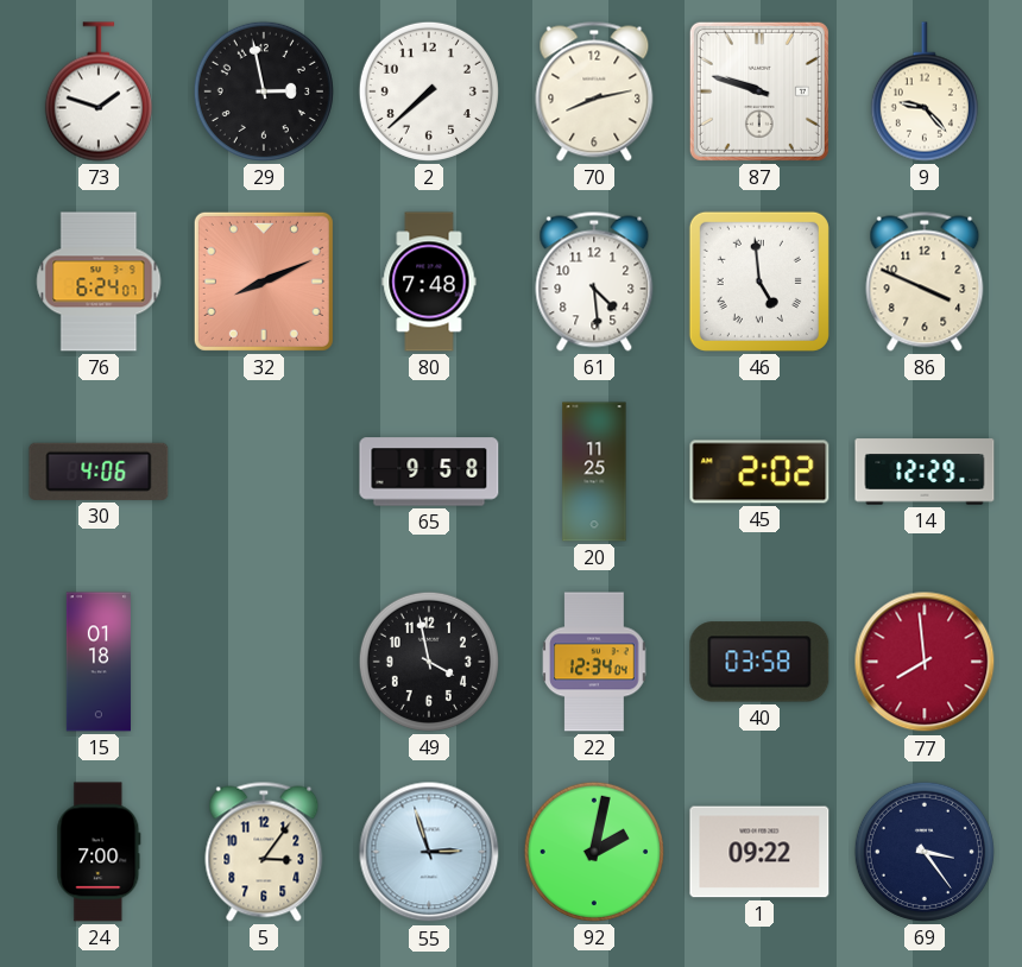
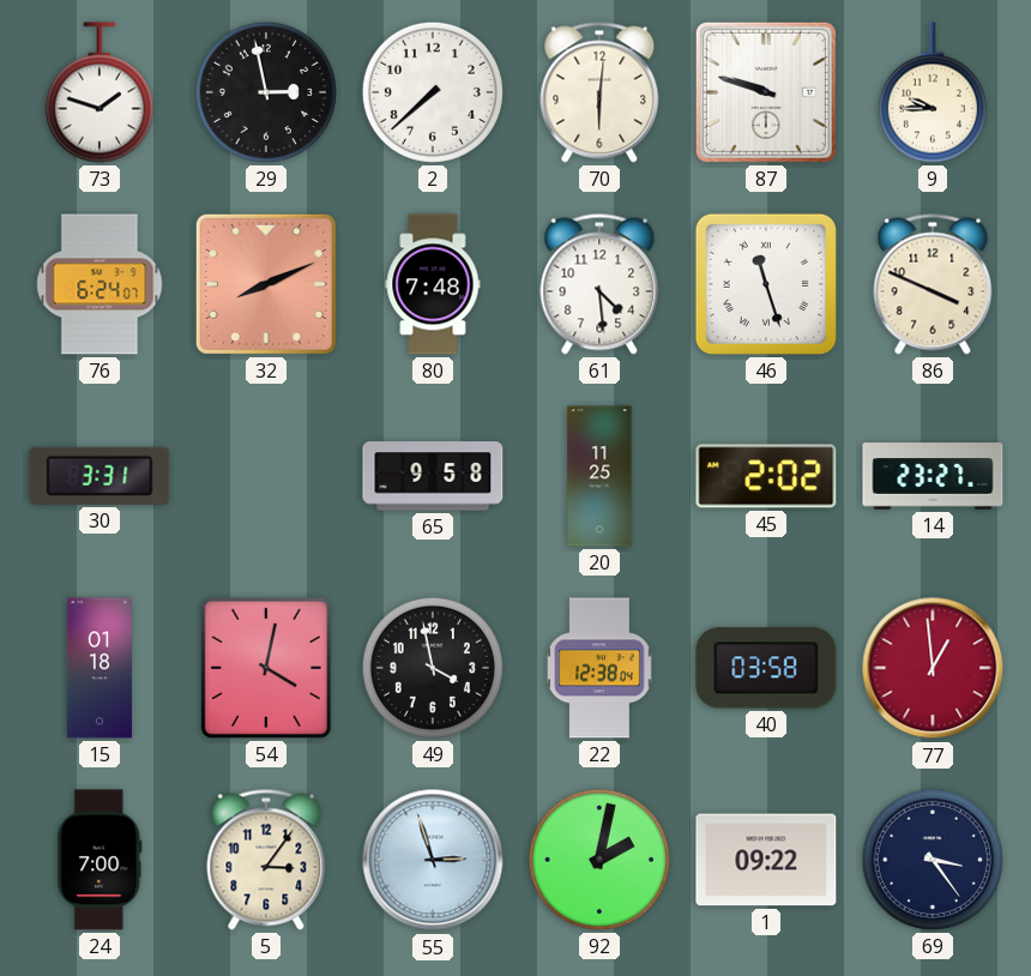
70: 8:13 -> 6:01 (599, 92)
9: 9:23 -> 9:45 (933, 92)
46: 4:59 -> 11:27 (766, 284)
30: 4:06 -> 3:31 (100, 476)
14: 12:29 -> 23:27 (933, 476)
54: none -> 4:02 (266, 668)
22: 12:34 -> 12:38 (599, 668)
77: 7:59 -> 12:59 (933, 668)
